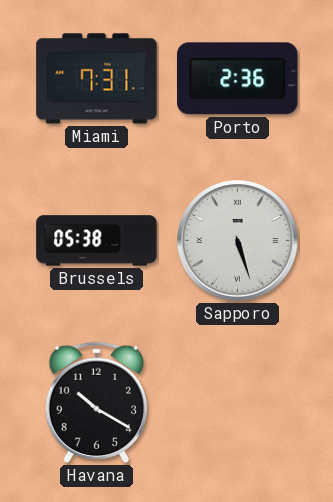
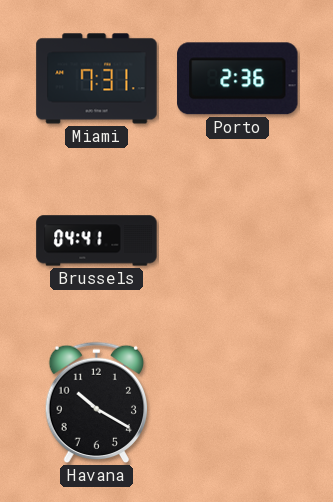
Brussels: 05:38 -> 04:41 (97, 241)
Sapporo: 5:27 -> none (238, 241)
